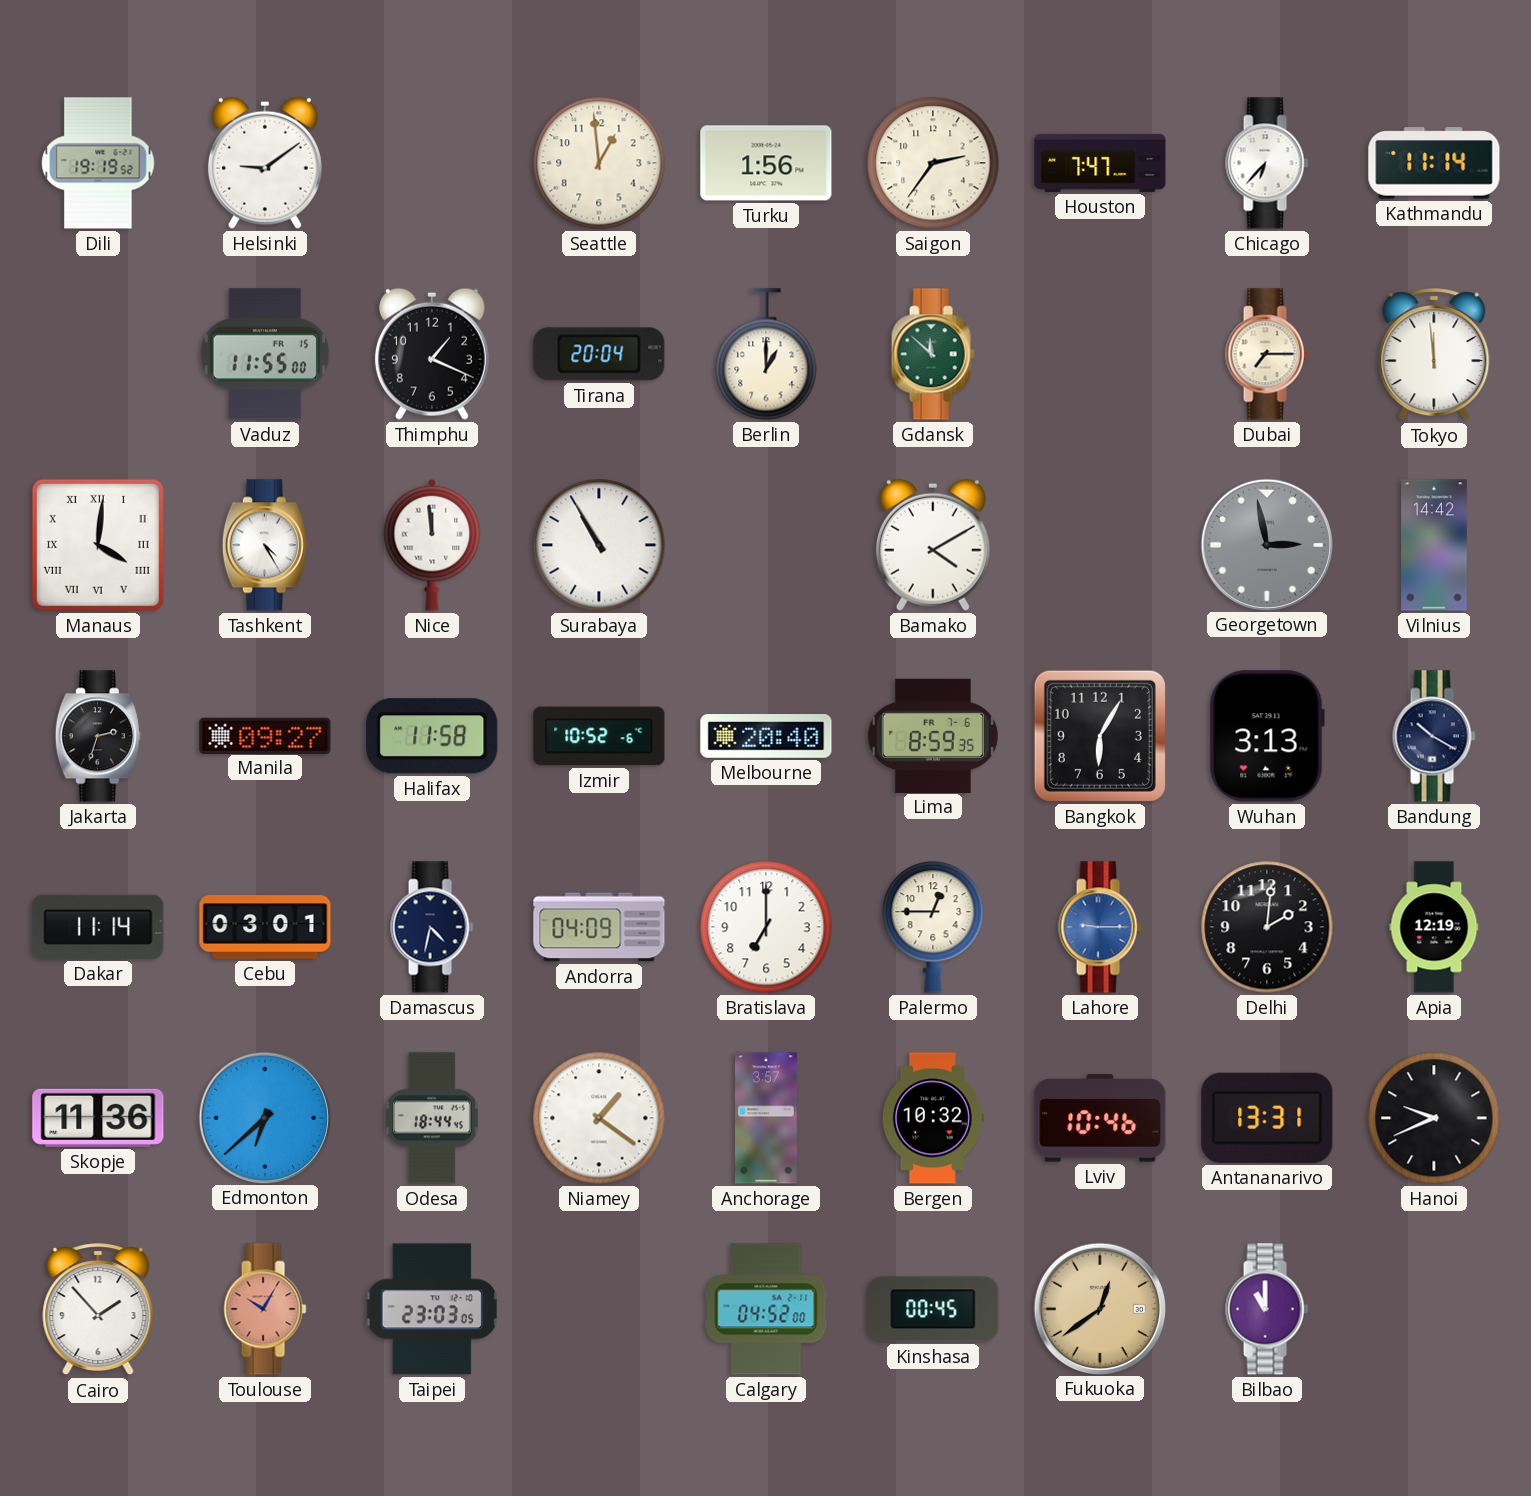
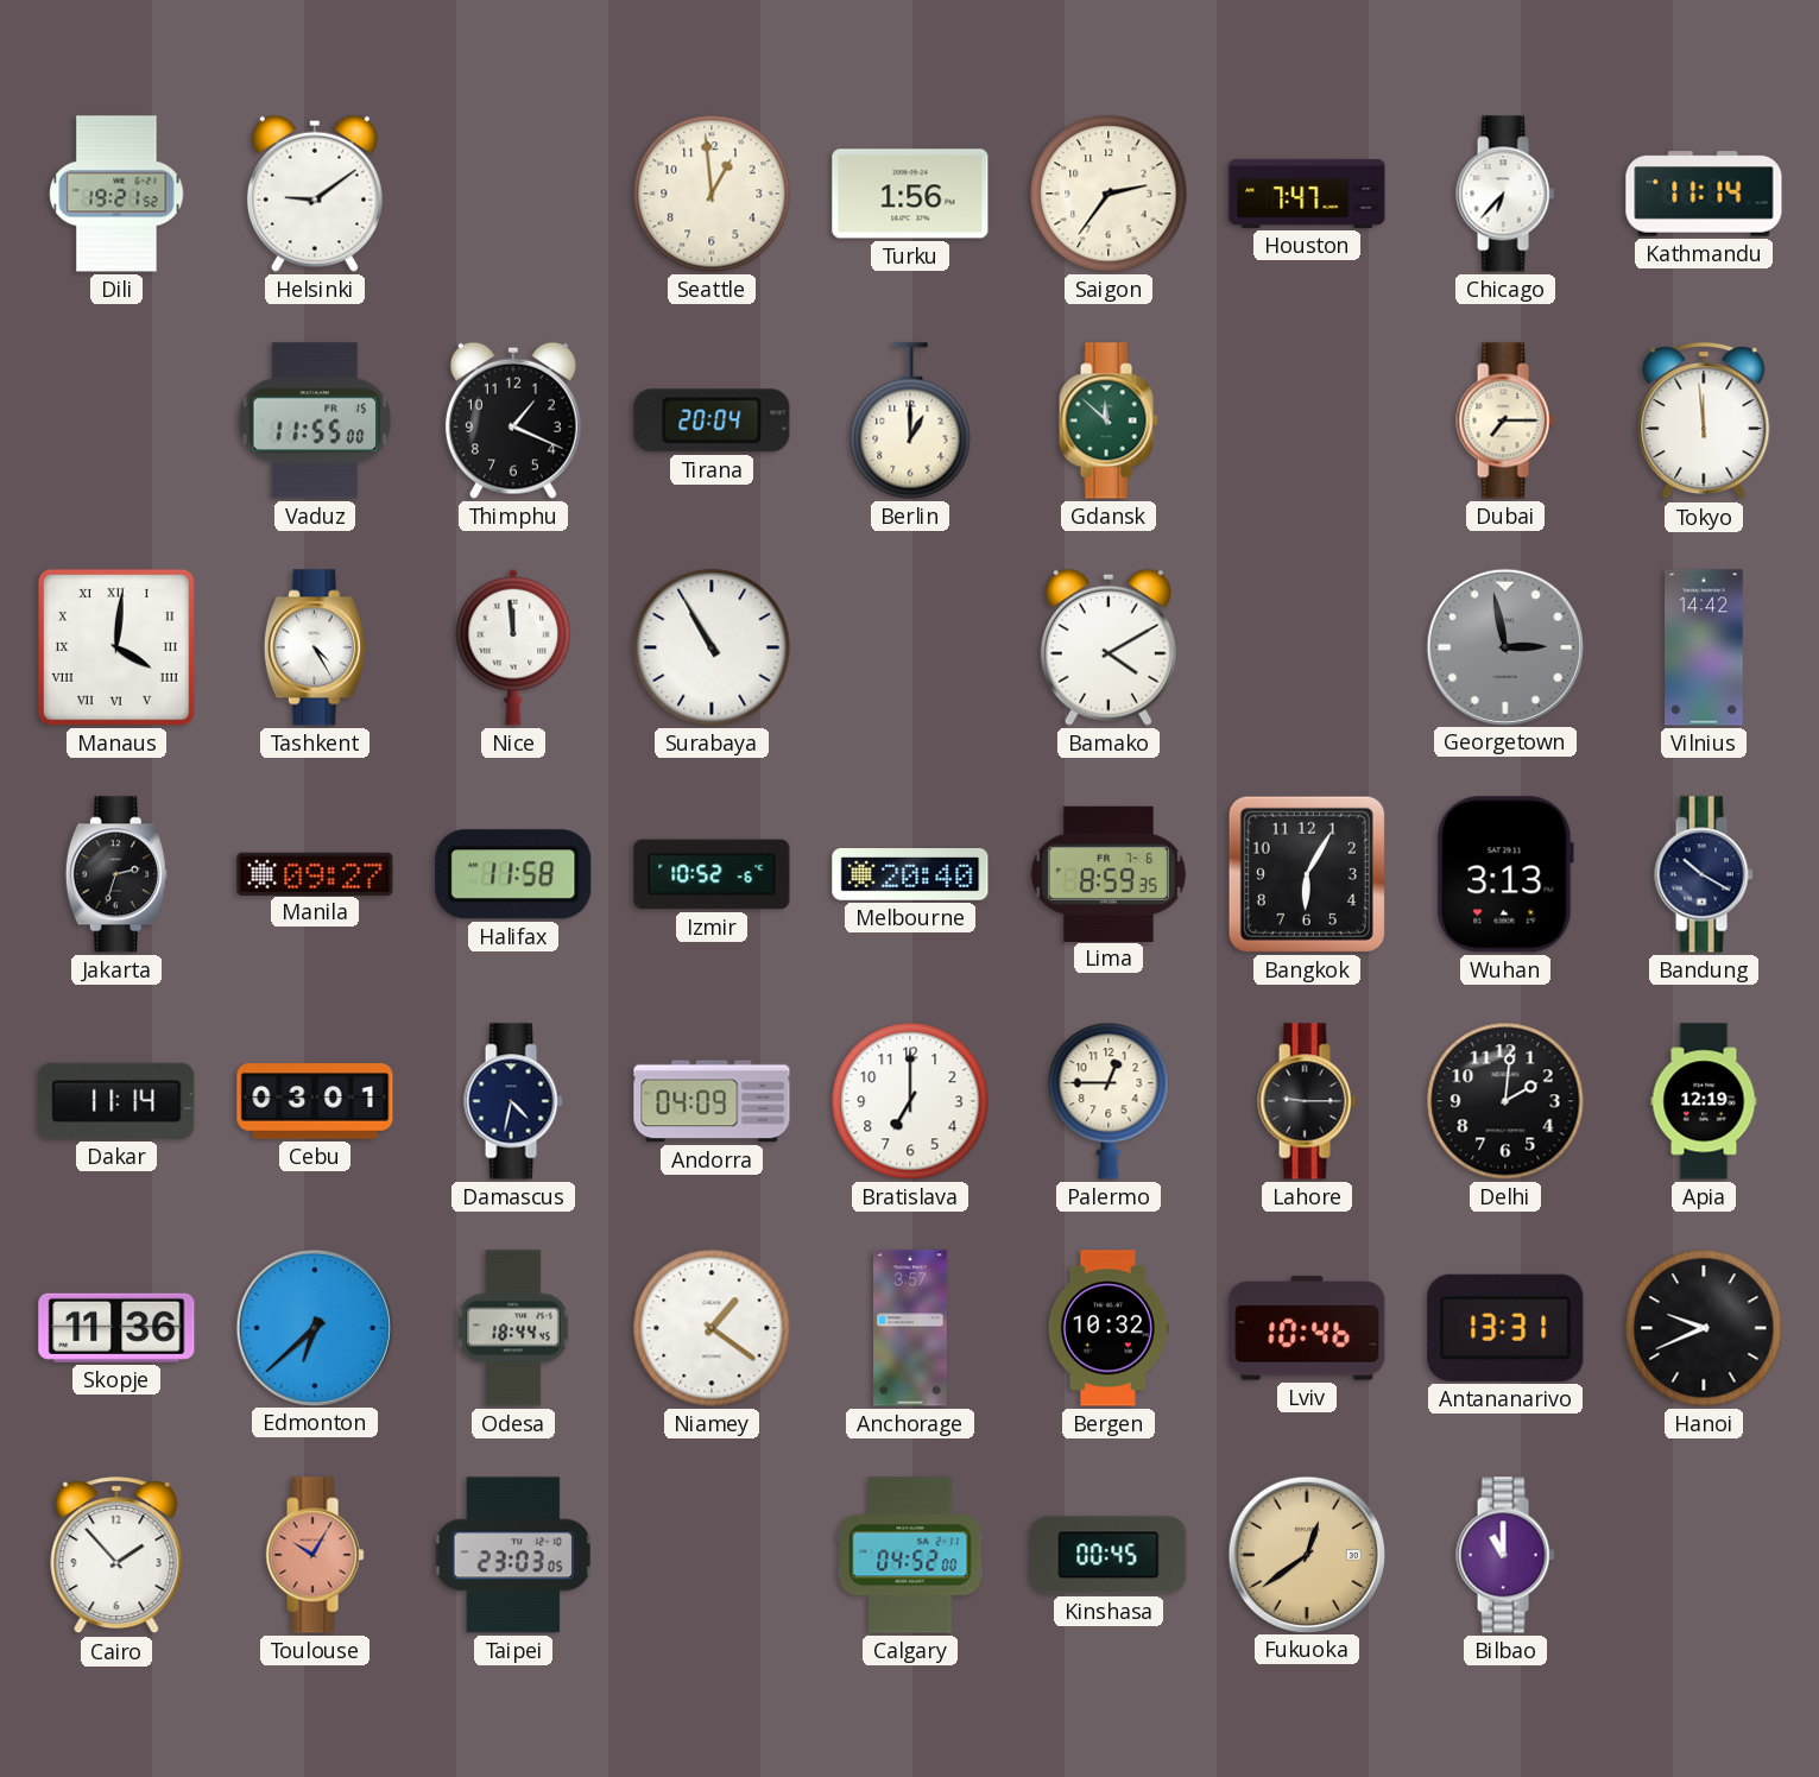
Dili: 19:19 -> 19:21 (116, 194)
Lahore dial: blue -> black (1307, 1101)
